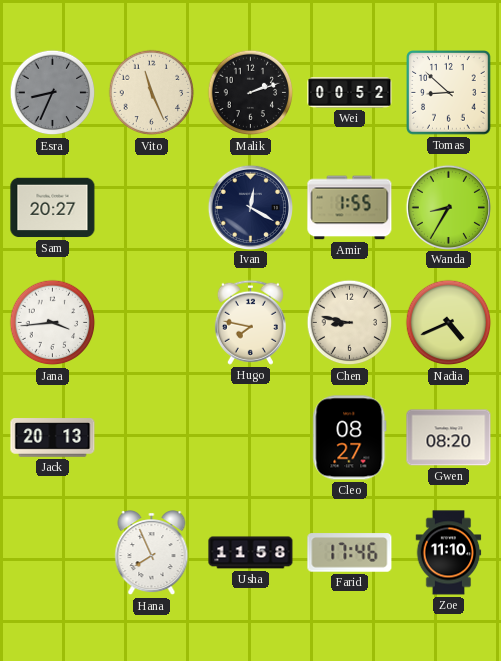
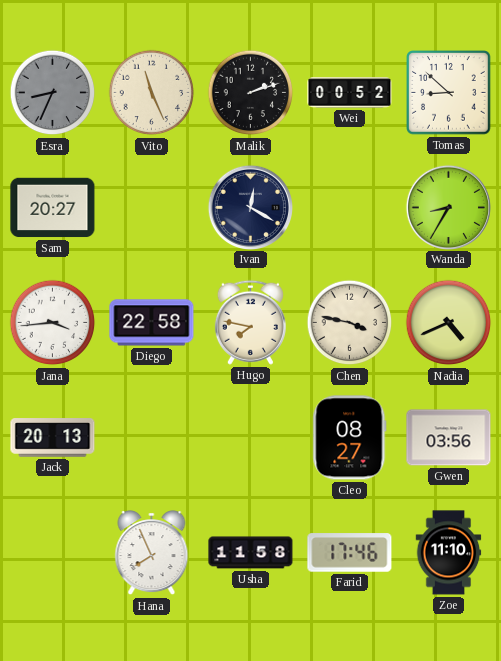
Amir: 1:55 -> none (350, 208)
Diego: none -> 22:58 (152, 323)
Chen: 8:47 -> 3:47 (350, 323)
Gwen: 08:20 -> 03:56 (449, 438)
